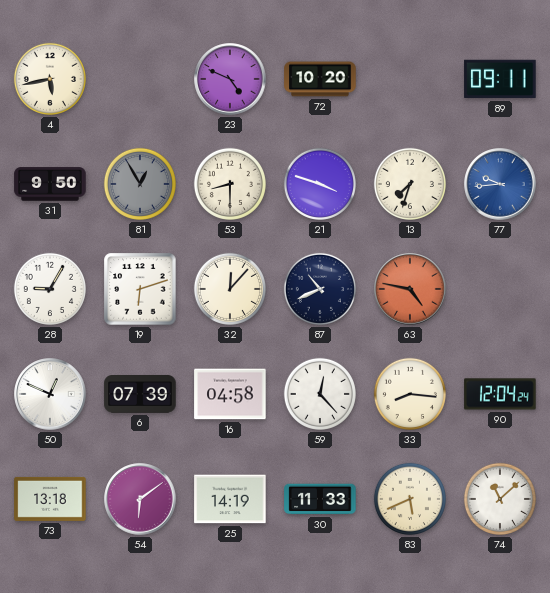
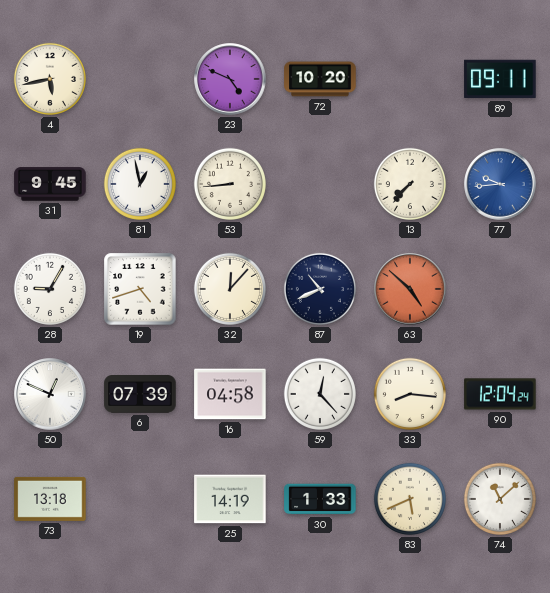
31: 9:50 -> 9:45 (50, 184)
81: 12:55 -> 12:58 (140, 184)
81 dial: grey -> white (140, 184)
53: 8:30 -> 8:44 (230, 184)
21: 3:48 -> none (320, 184)
13: 7:33 -> 7:37 (410, 184)
19: 6:12 -> 4:42 (140, 289)
63: 4:47 -> 4:52 (410, 289)
54: 6:09 -> none (140, 499)
30: 11:33 -> 1:33 (320, 499)
